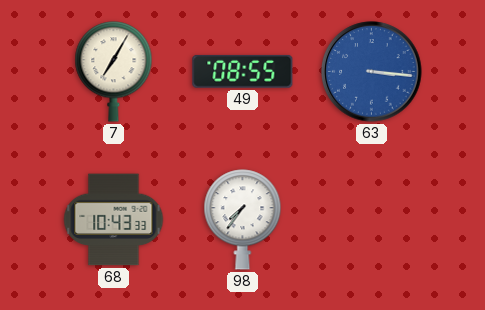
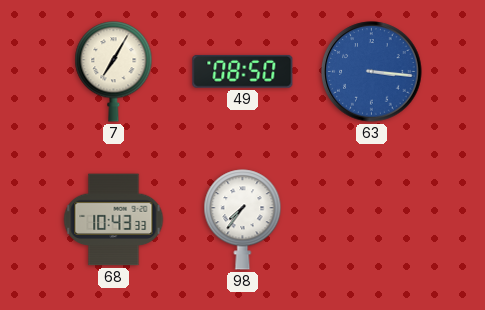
49: 08:55 -> 08:50 (243, 71)
